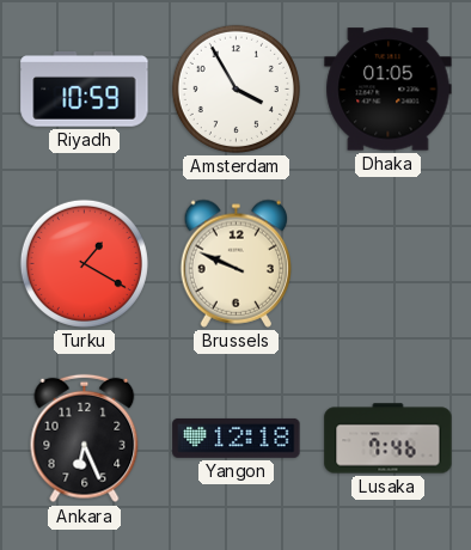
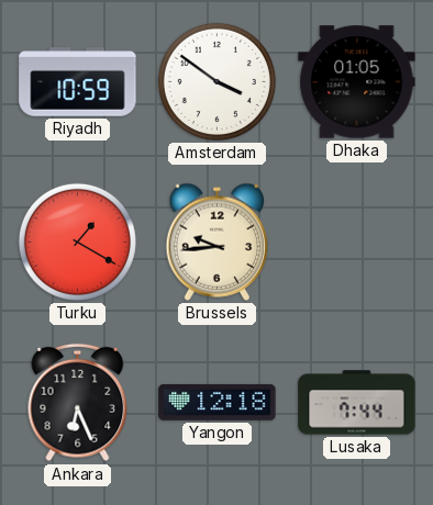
Amsterdam: 3:55 -> 3:51 (216, 81)
Brussels: 9:49 -> 9:44 (218, 242)
Lusaka: 7:46 -> 7:44 (357, 403)
